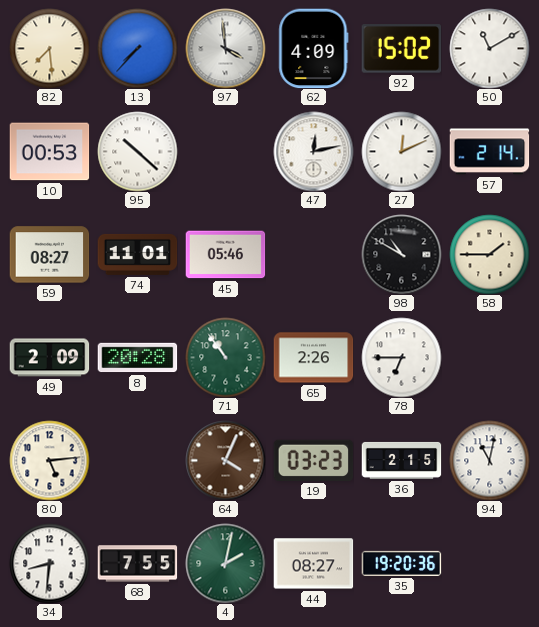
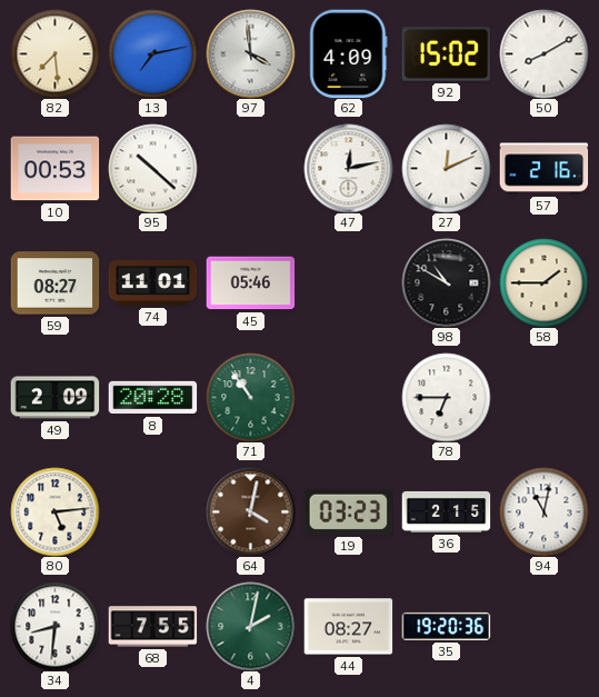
13: 7:37 -> 7:13 (152, 53)
50: 11:10 -> 8:10 (543, 53)
57: 2:14 -> 2:16 (543, 169)
65: 2:26 -> none (313, 358)
64: 4:04 -> 4:02 (250, 511)
